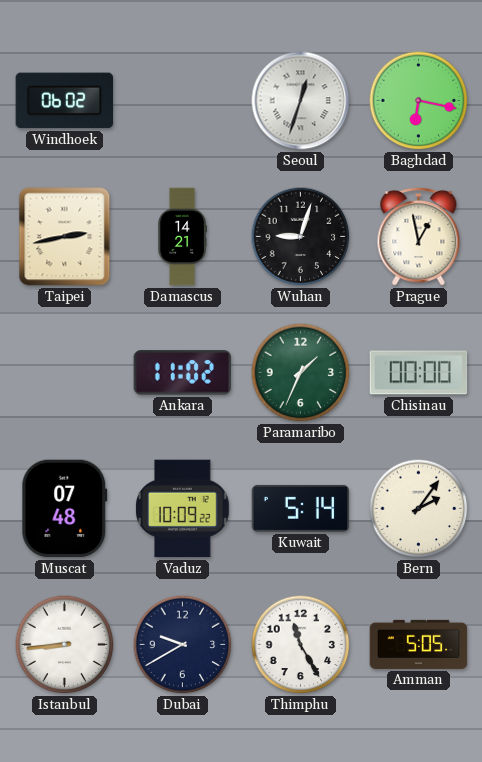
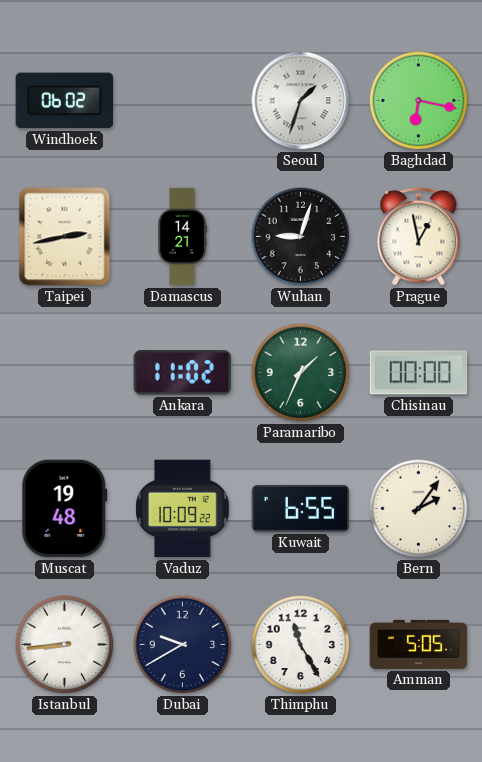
Seoul: 12:33 -> 1:33 (301, 101)
Muscat: 07:48 -> 19:48 (65, 509)
Kuwait: 5:14 -> 6:55 (301, 508)
